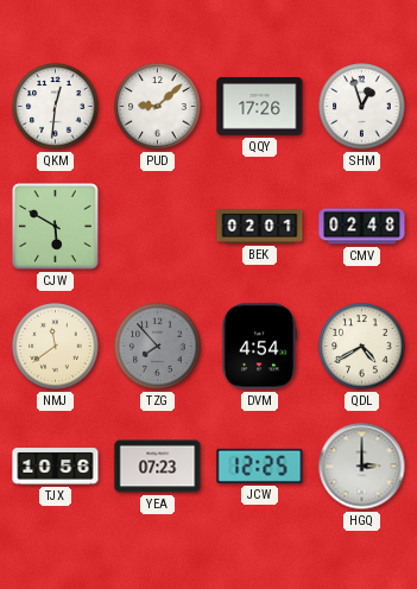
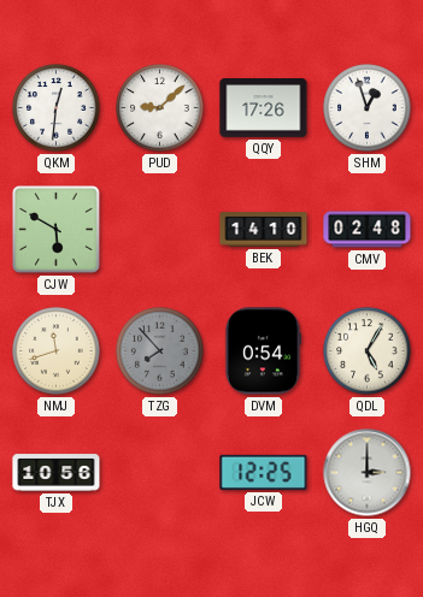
BEK: 02:01 -> 14:10 (264, 230)
NMJ: 11:39 -> 11:42 (57, 351)
DVM: 4:54 -> 0:54 (262, 351)
QDL: 4:40 -> 5:05 (368, 351)
YEA: 07:23 -> none (158, 467)
